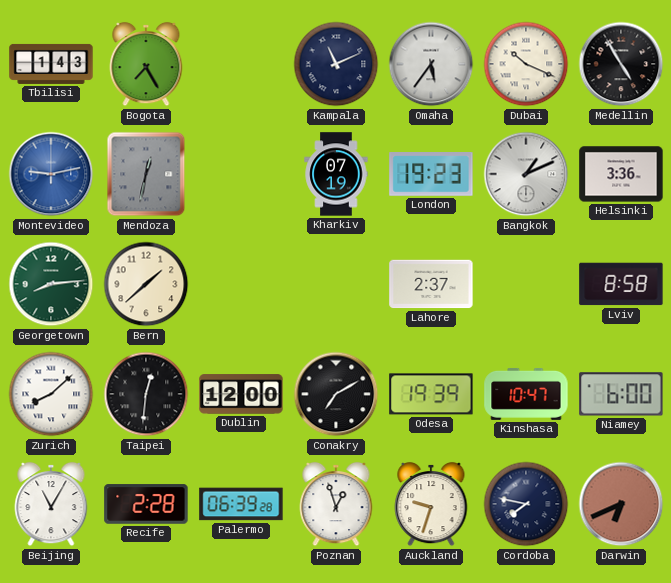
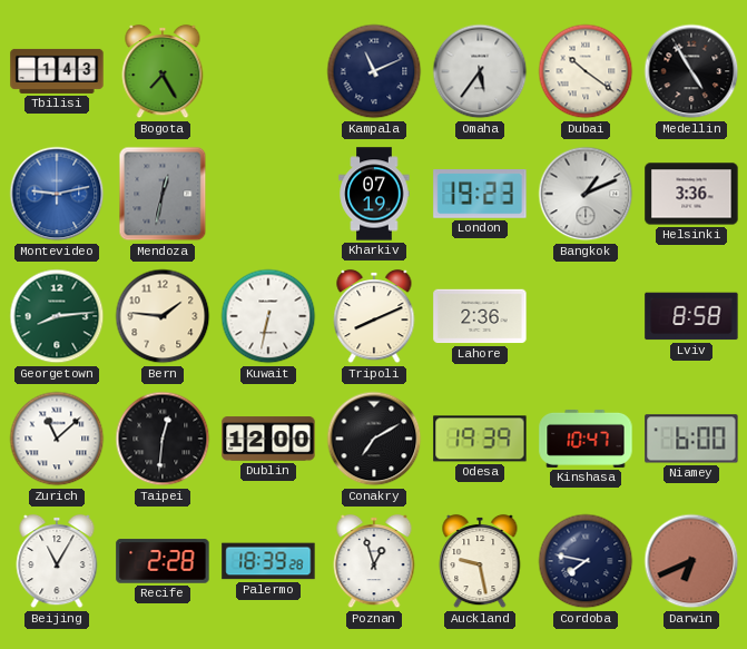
Dubai: 10:19 -> 10:21 (586, 71)
Bern: 1:38 -> 1:46 (163, 316)
Kuwait: none -> 6:32 (268, 316)
Tripoli: none -> 8:11 (374, 316)
Lahore: 2:37 -> 2:36 (480, 316)
Zurich: 8:08 -> 11:08 (57, 439)
Palermo: 06:39 -> 18:39 (268, 561)
Auckland: 9:33 -> 9:28 (480, 561)
